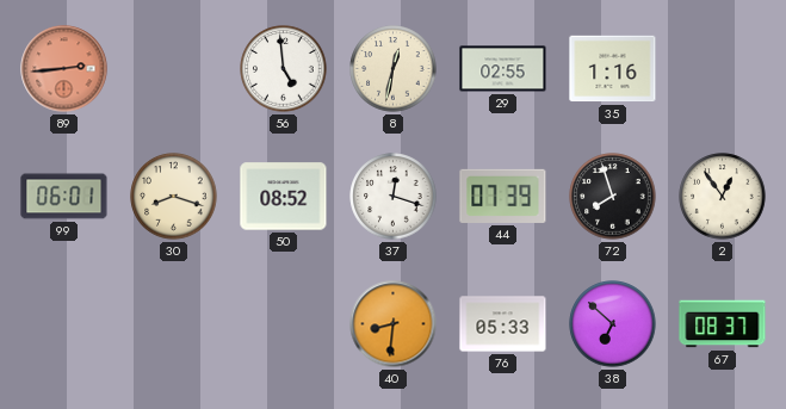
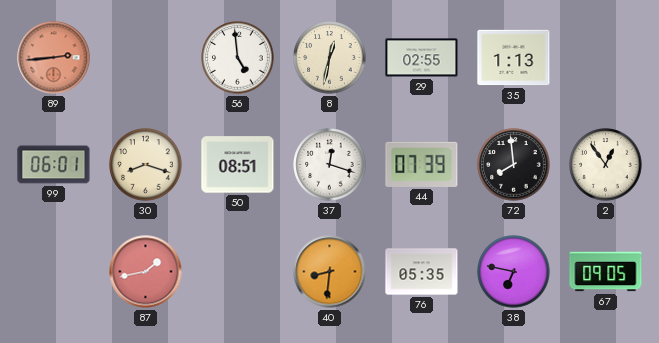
35: 1:16 -> 1:13 (514, 58)
50: 08:52 -> 08:51 (238, 165)
72: 7:57 -> 7:59 (514, 165)
87: none -> 1:43 (146, 272)
76: 05:33 -> 05:35 (422, 272)
38: 6:52 -> 6:47 (514, 272)
67: 08:37 -> 09:05 (606, 272)
